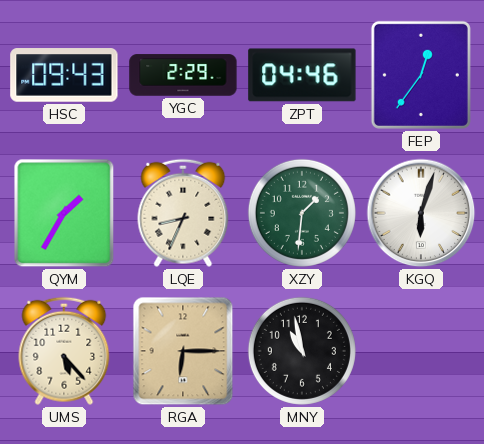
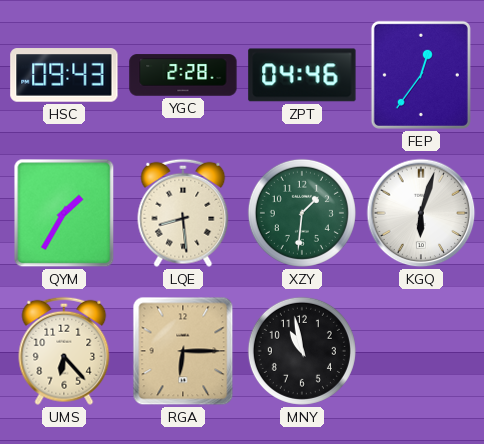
YGC: 2:29 -> 2:28 (183, 75)
LQE: 8:34 -> 8:29 (183, 213)
UMS: 5:23 -> 6:23 (64, 351)
